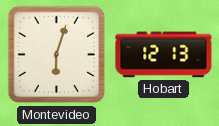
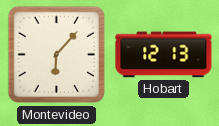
Montevideo: 6:03 -> 6:07 (57, 55)
